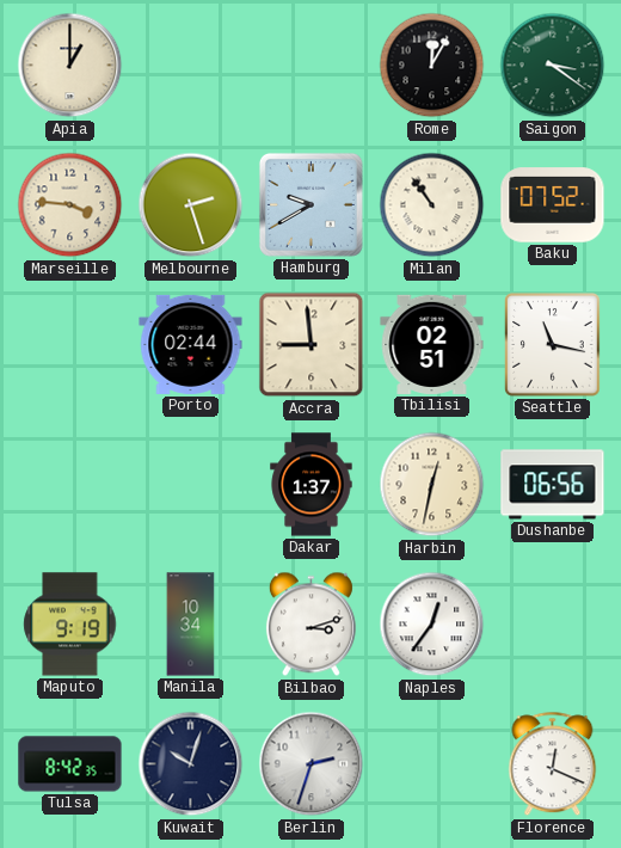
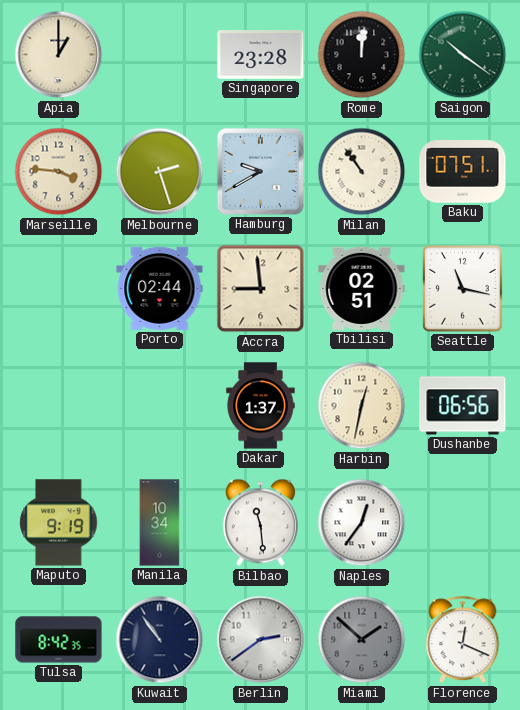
Singapore: none -> 23:28 (261, 55)
Rome: 12:05 -> 12:01 (362, 55)
Saigon: 3:21 -> 10:21 (463, 55)
Baku: 07:52 -> 07:51 (463, 172)
Bilbao: 3:12 -> 11:29 (260, 523)
Kuwait: 10:03 -> 10:54 (160, 640)
Berlin: 2:33 -> 2:39 (261, 640)
Miami: none -> 1:52 (362, 640)
